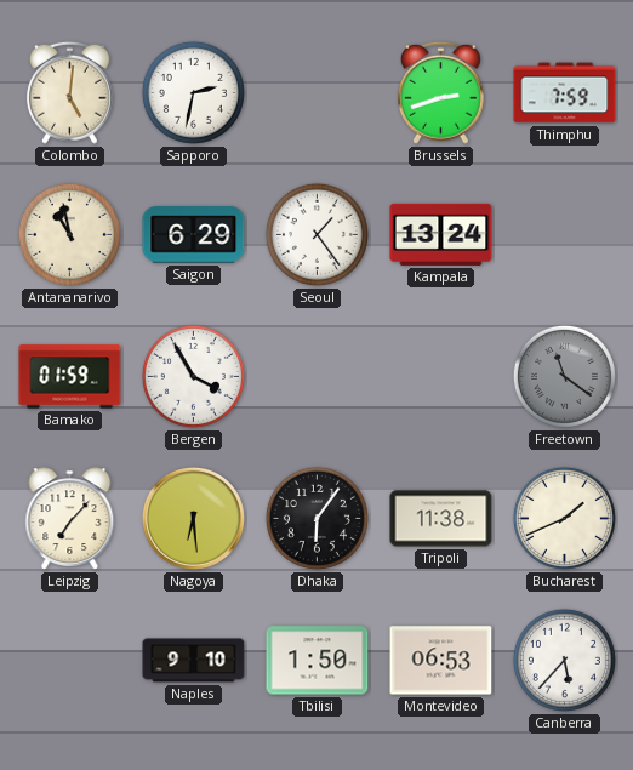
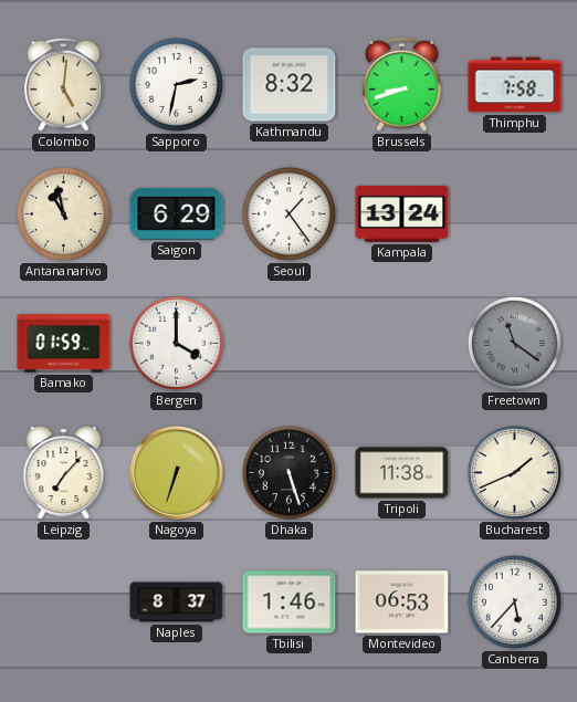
Kathmandu: none -> 8:32 (290, 85)
Brussels: 2:42 -> 8:42 (402, 84)
Thimphu: 7:59 -> 7:58 (515, 85)
Bergen: 3:55 -> 4:00 (176, 343)
Nagoya: 6:29 -> 6:33 (176, 472)
Dhaka: 6:06 -> 5:27 (288, 472)
Naples: 9:10 -> 8:37 (177, 603)
Tbilisi: 1:50 -> 1:46 (290, 603)
